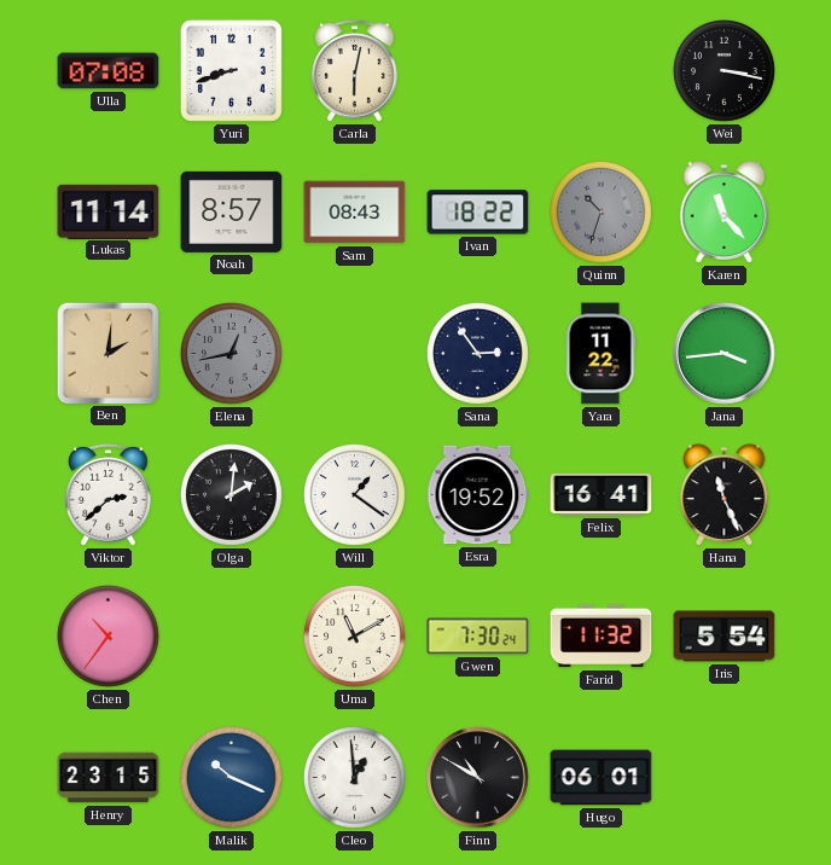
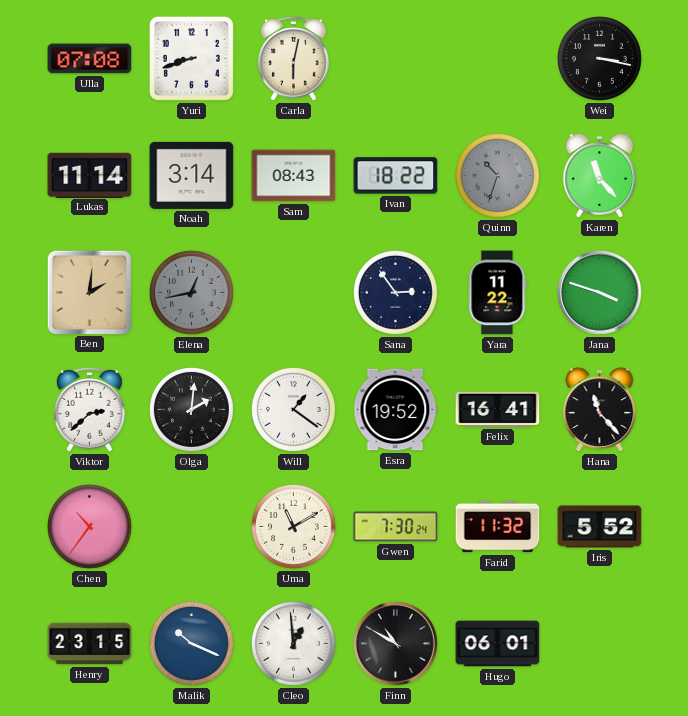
Noah: 8:57 -> 3:14 (192, 175)
Jana: 3:44 -> 3:48 (600, 293)
Hana: 11:26 -> 11:23 (600, 410)
Iris: 5:54 -> 5:52 (600, 527)
